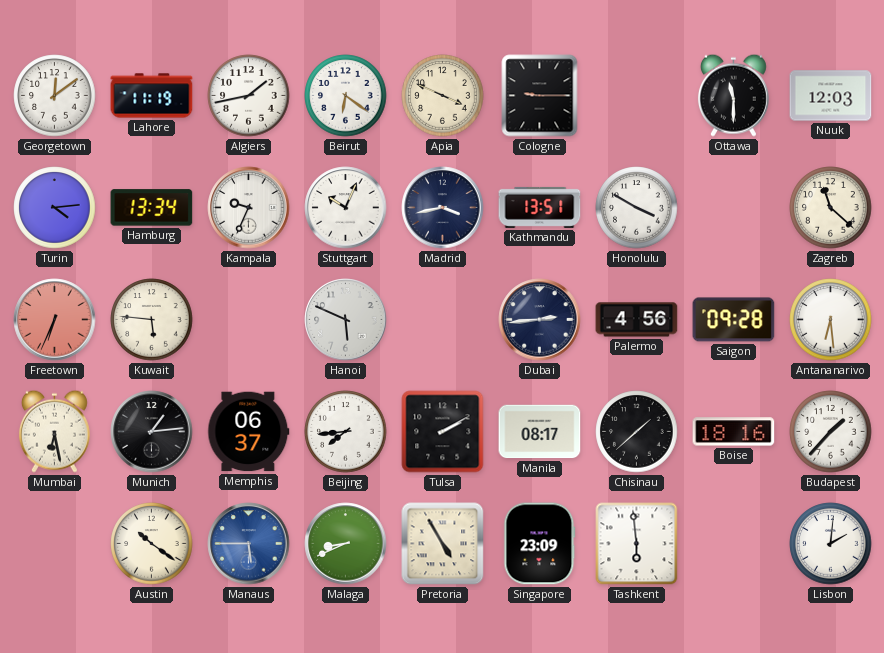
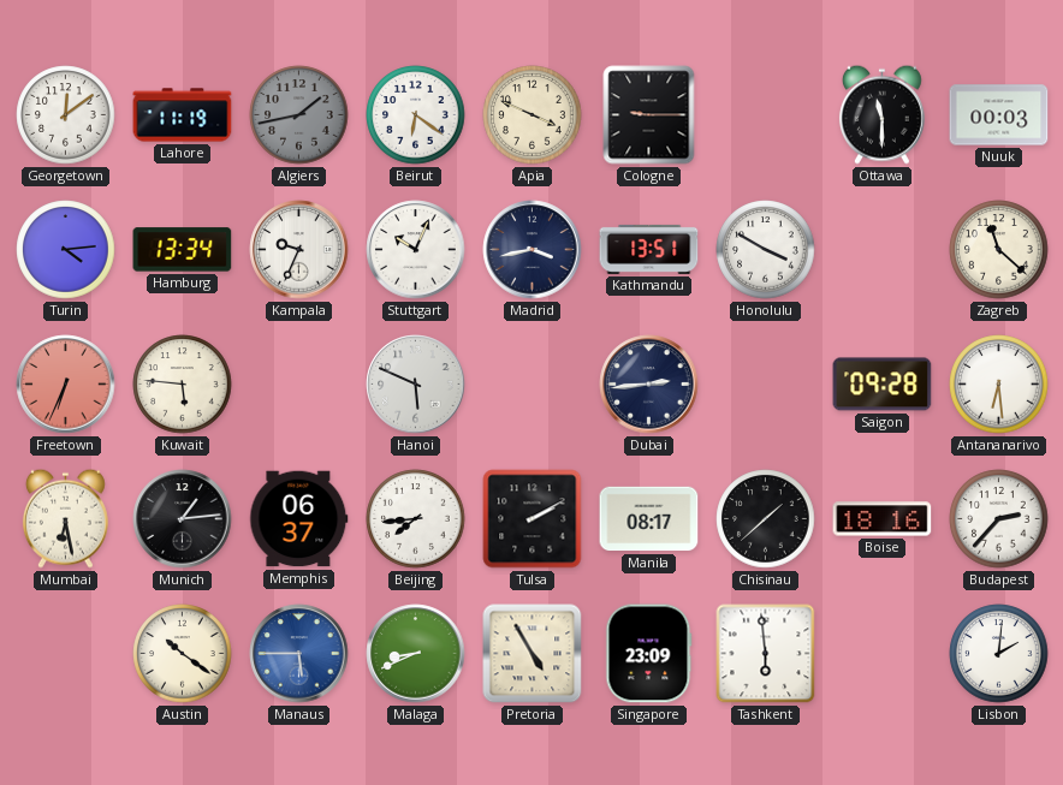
Algiers dial: white -> grey (299, 115)
Nuuk: 12:03 -> 00:03 (999, 115)
Palermo: 4:56 -> none (637, 320)
Budapest: 1:37 -> 2:37 (999, 519)
